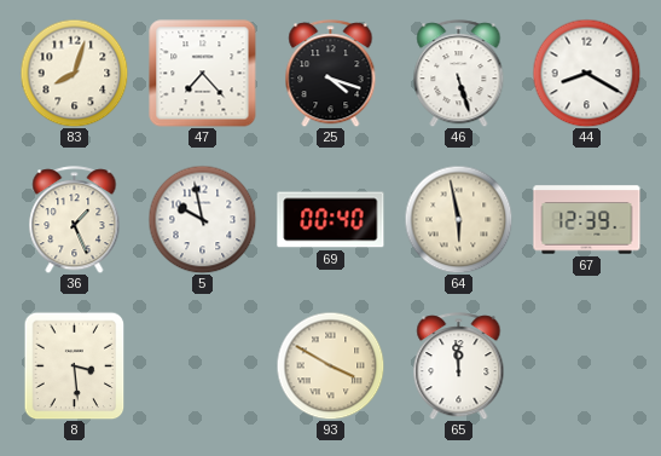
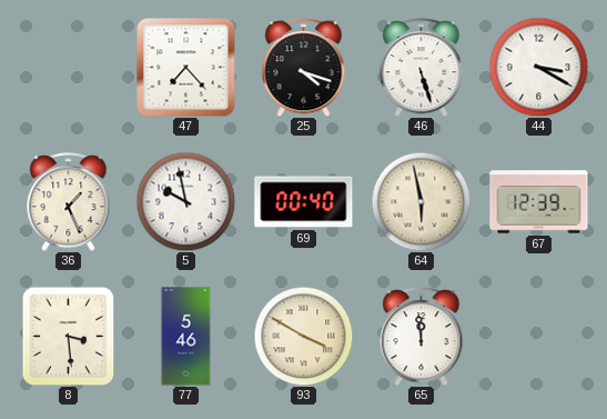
83: 8:03 -> none (74, 73)
44: 8:20 -> 3:20 (538, 67)
77: none -> 5:46 (186, 337)
